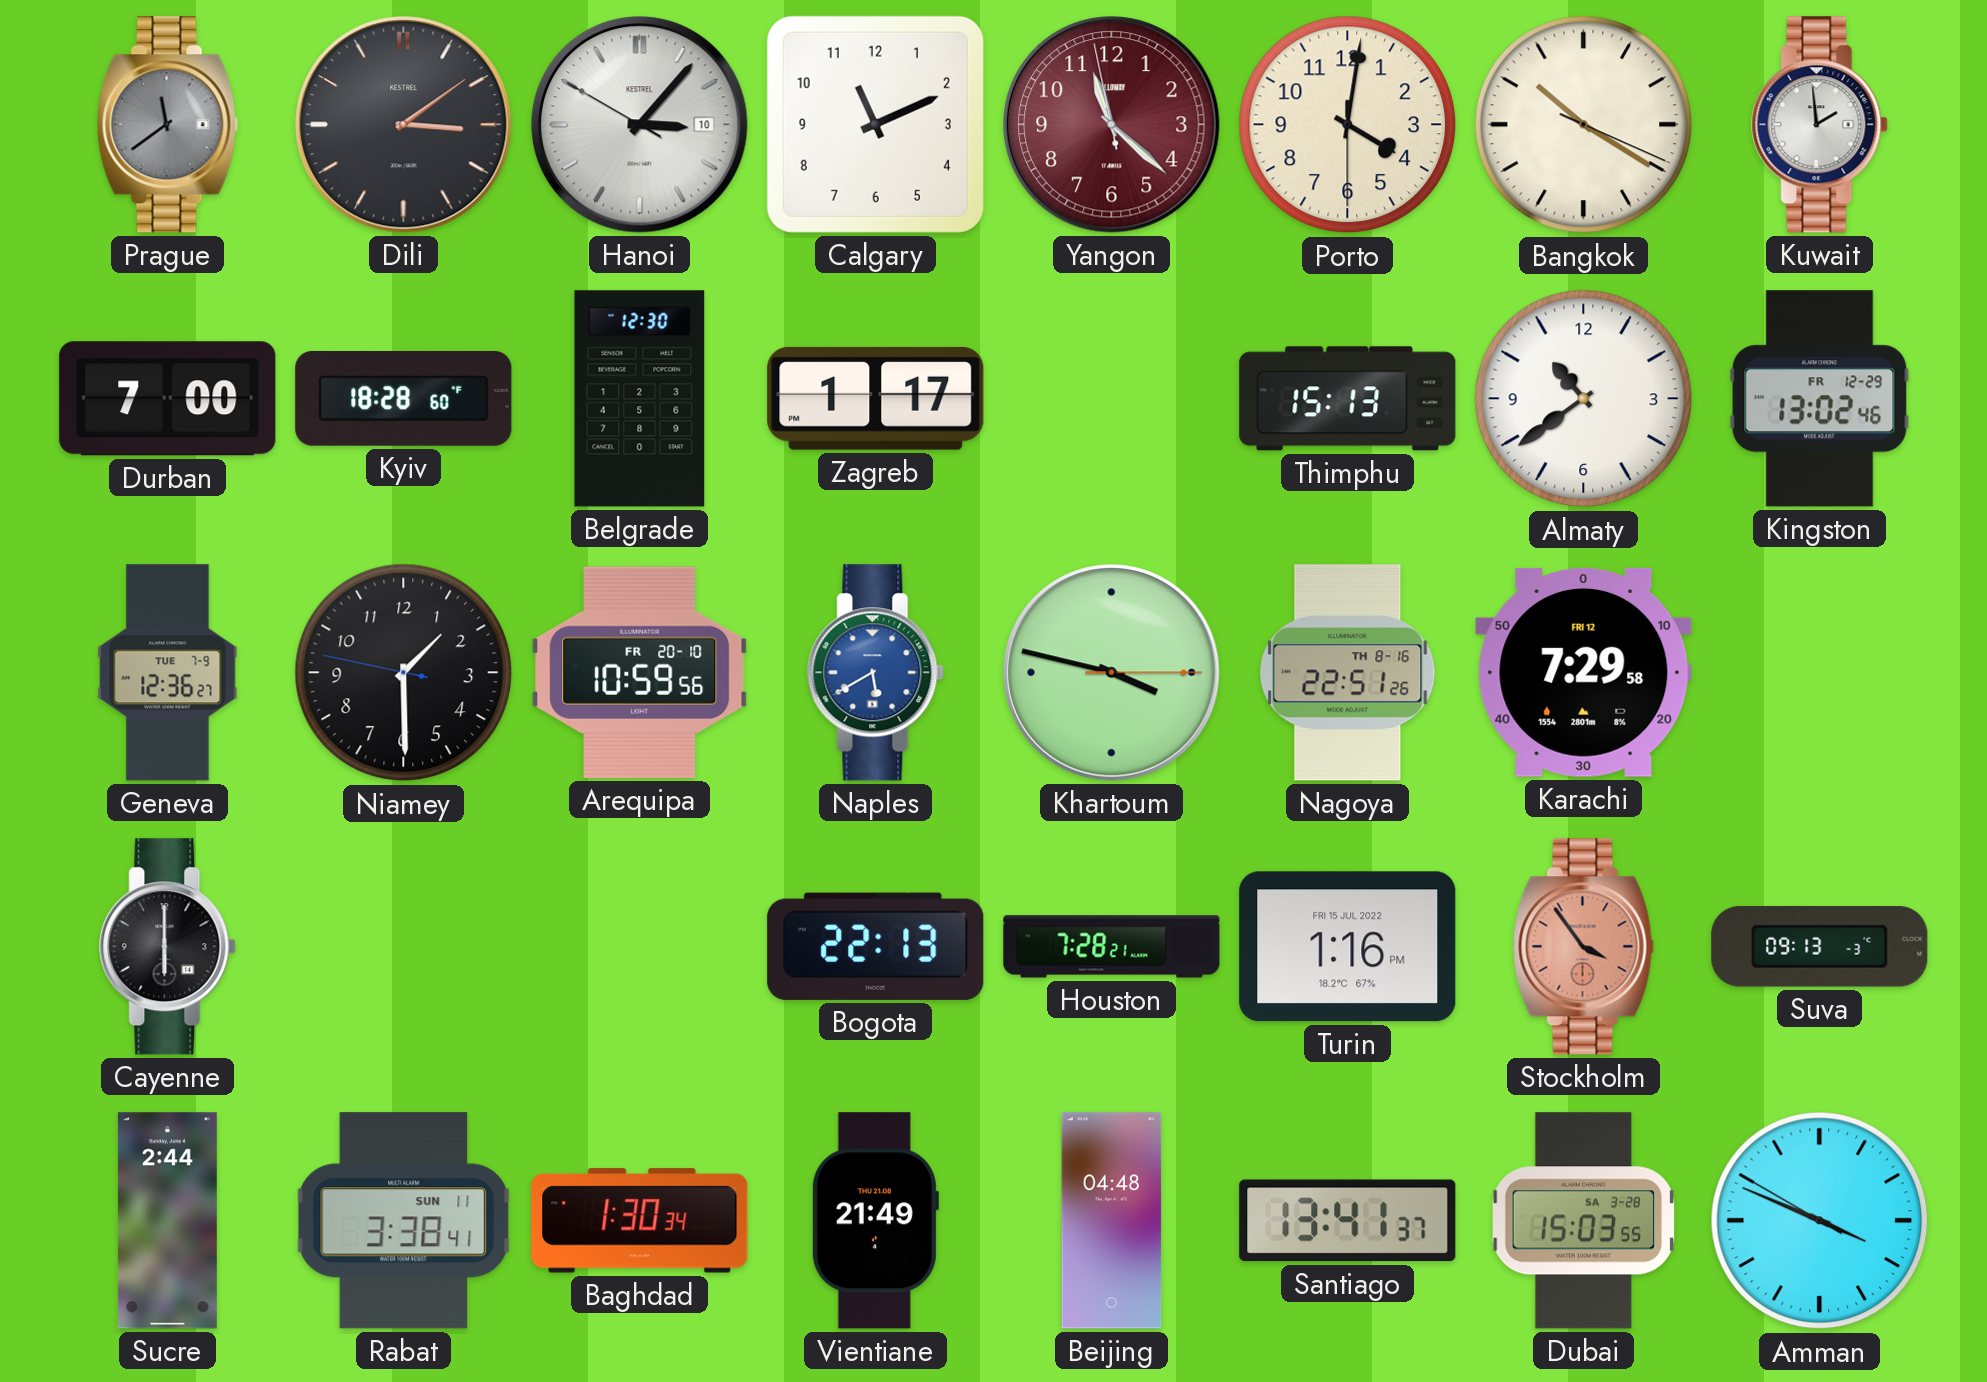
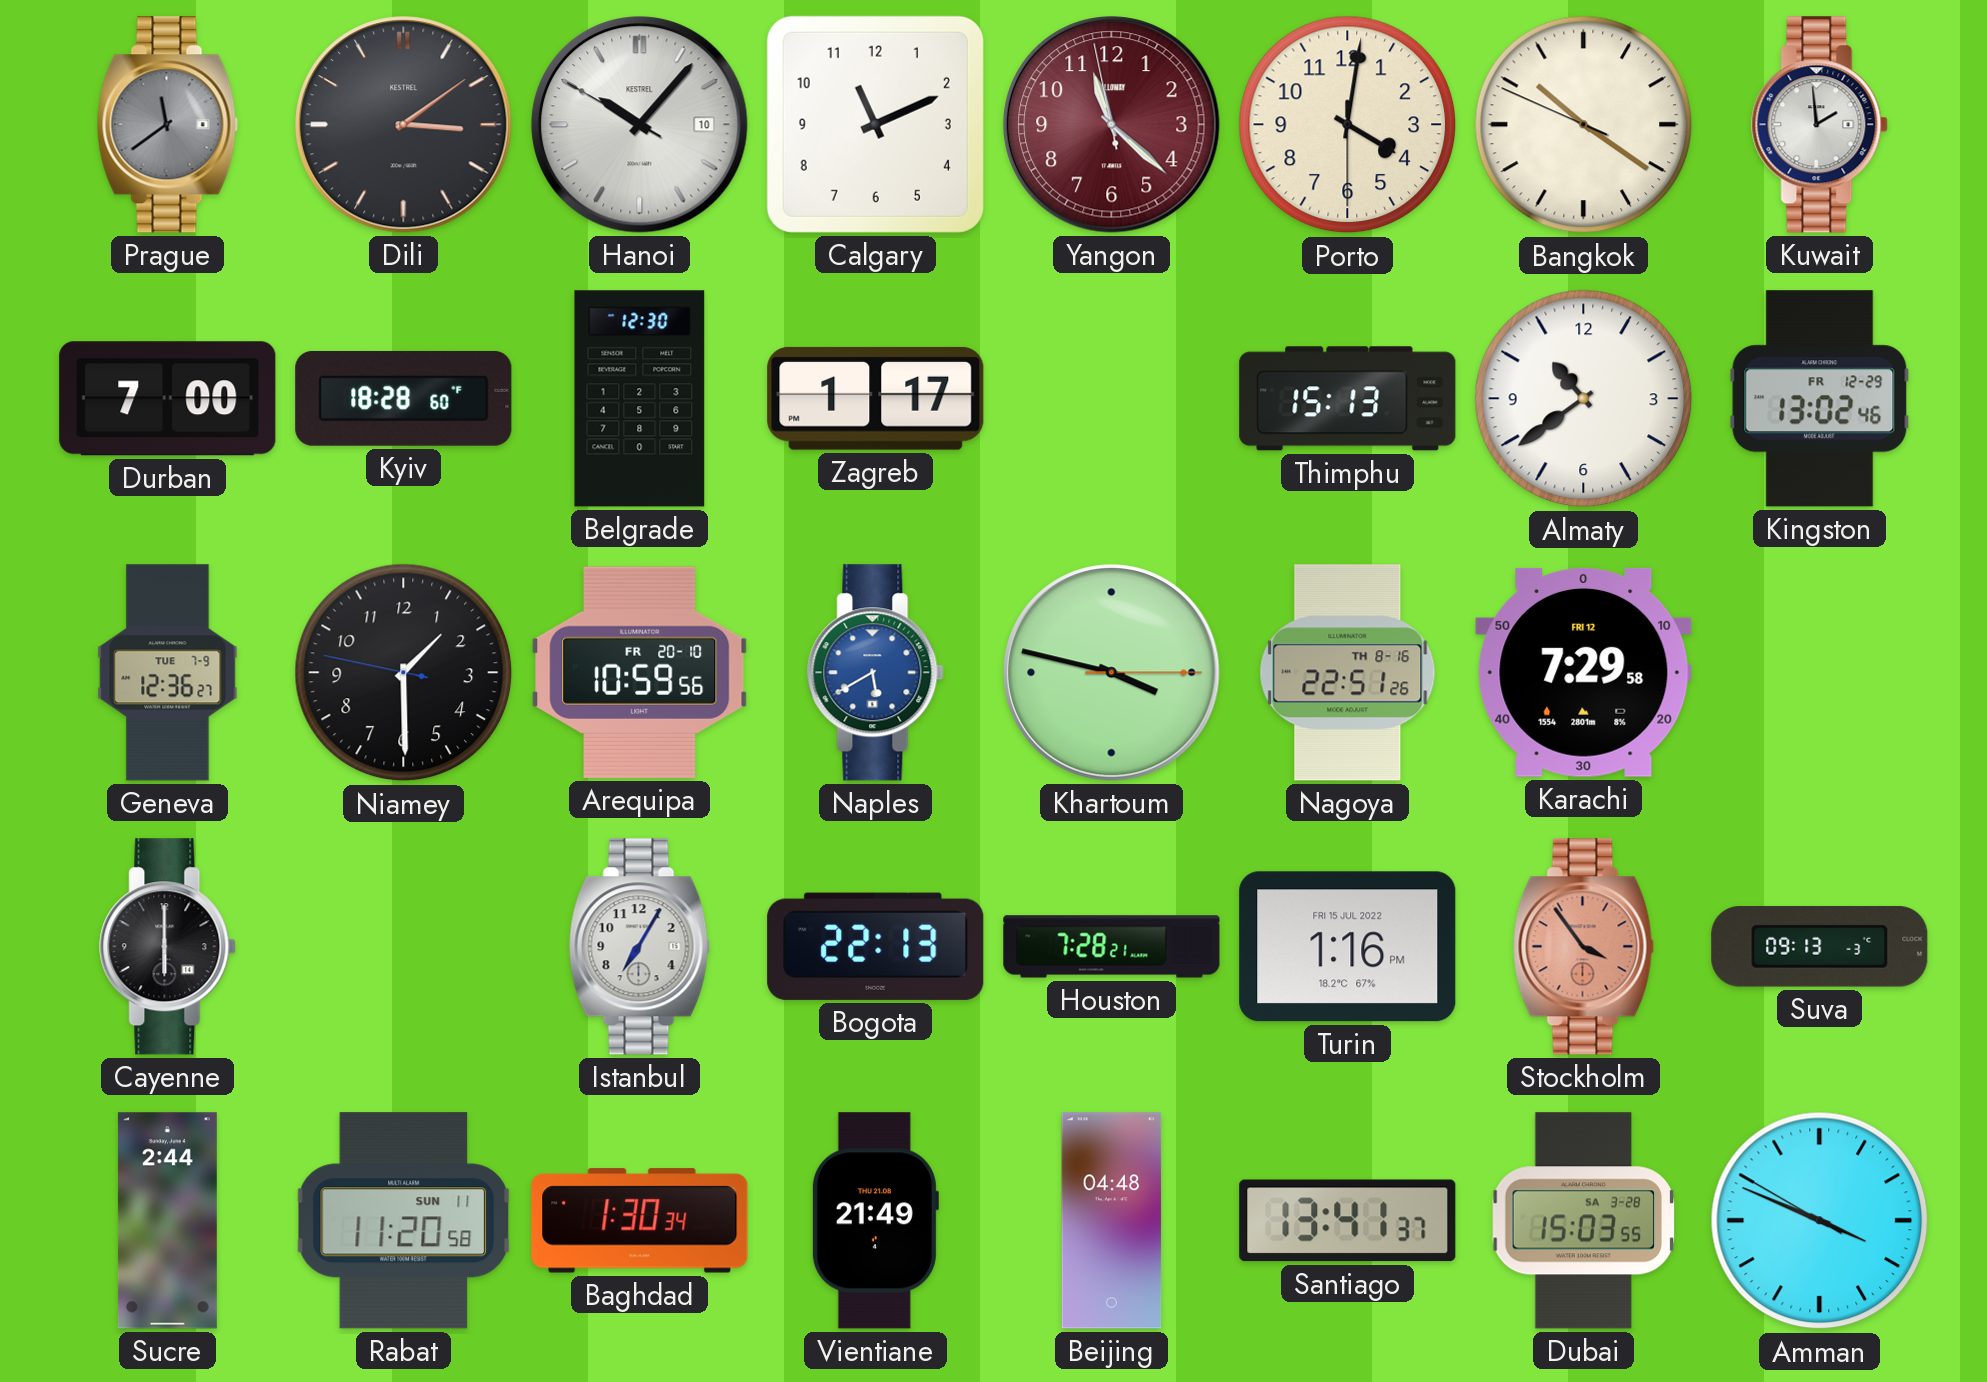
Hanoi: 3:06 -> 10:06 (640, 125)
Bangkok: 10:20:19 -> 10:20:49 (1584, 125)
Istanbul: none -> 7:05 (639, 947)
Rabat: 3:38 -> 11:20 (404, 1221)
